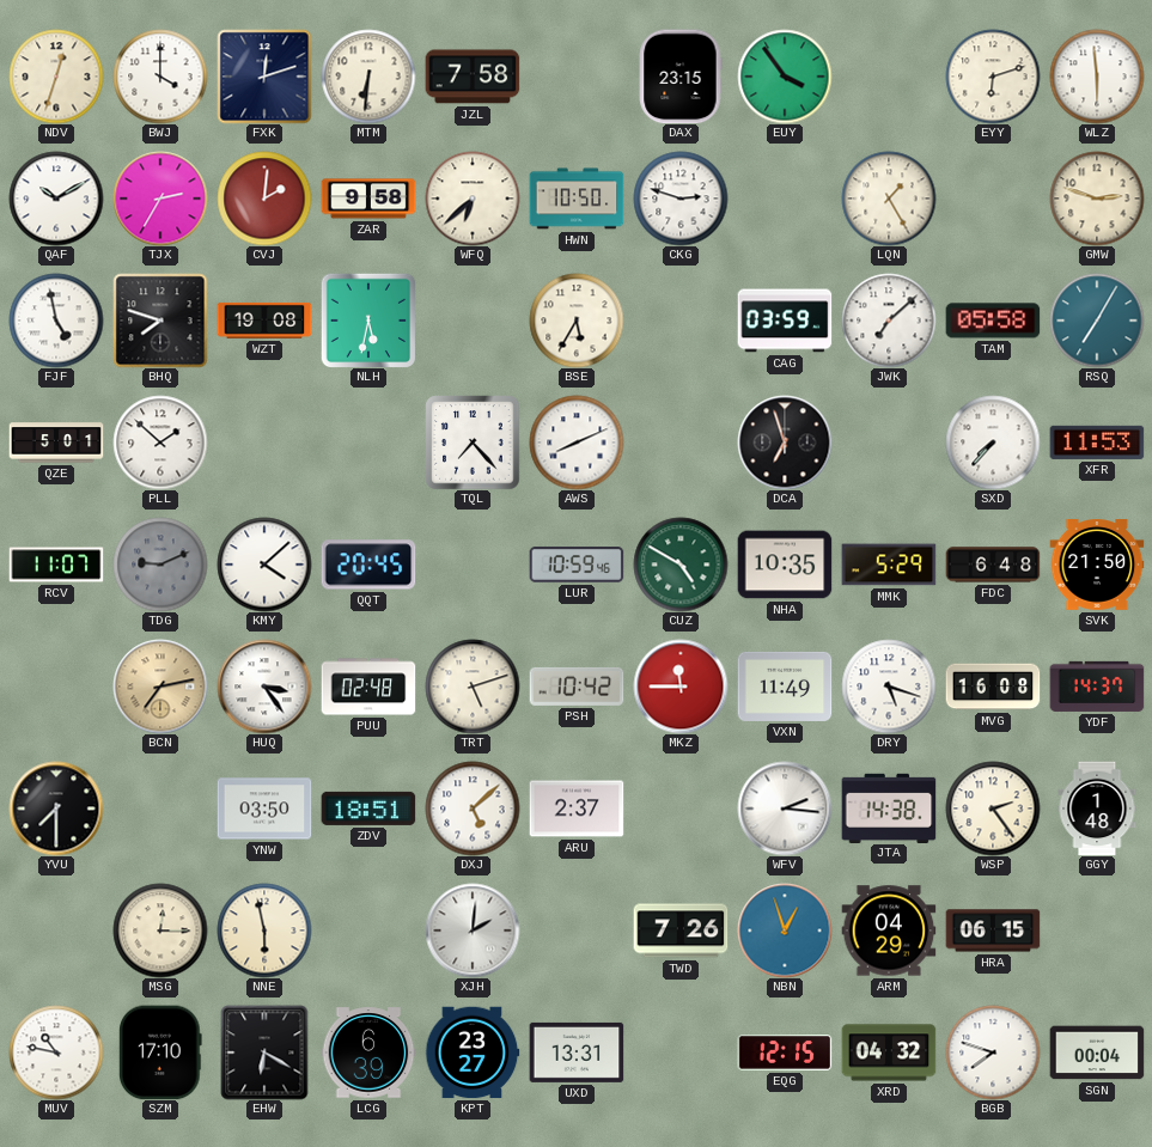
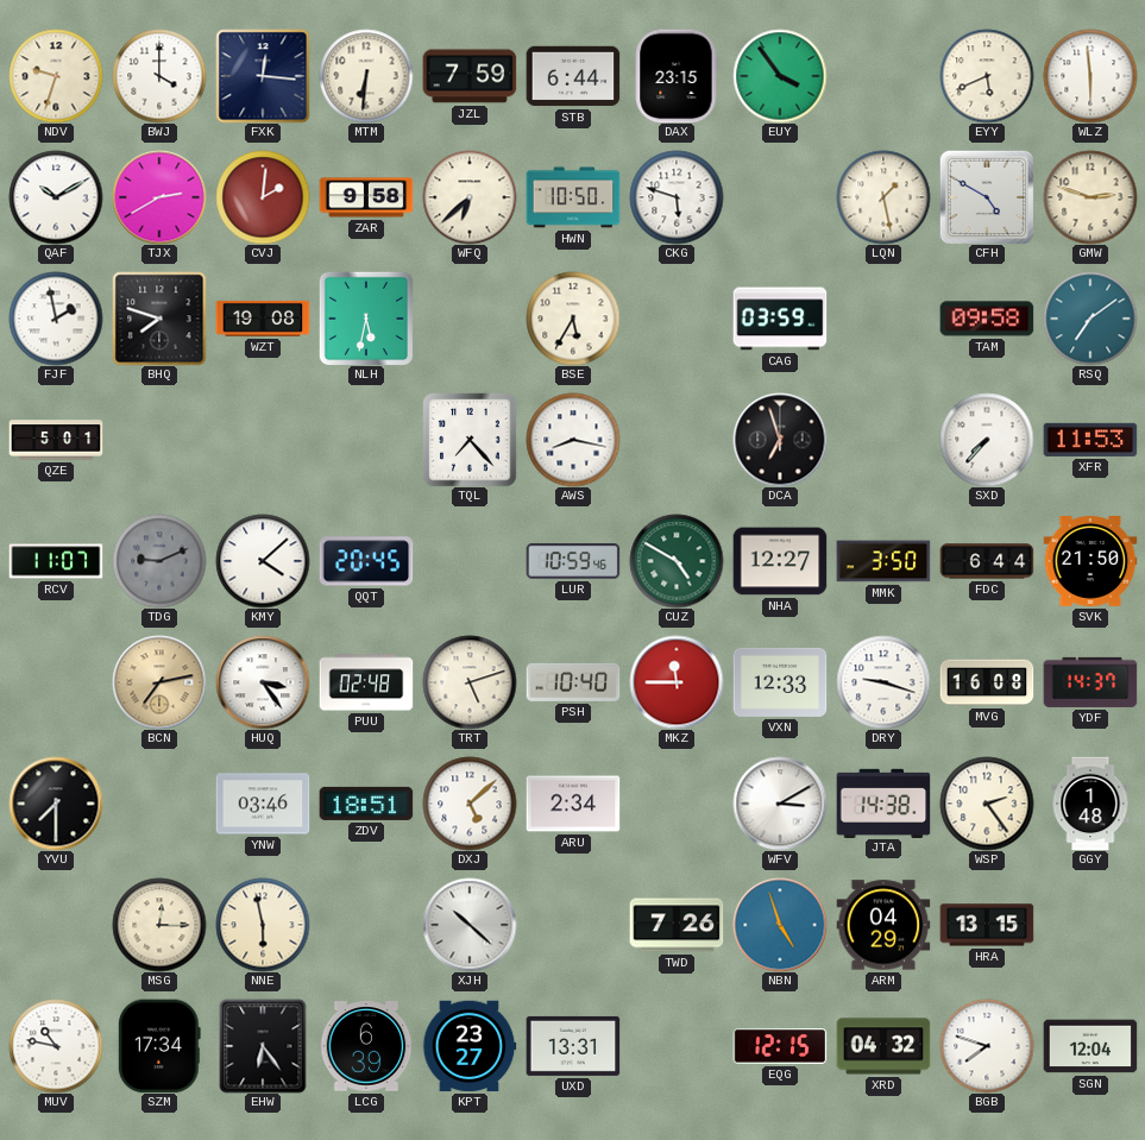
NDV: 12:33 -> 9:33 (56, 76)
FXK: 12:12 -> 12:16 (263, 76)
JZL: 7:58 -> 7:59 (470, 76)
STB: none -> 6:44 (573, 76)
EYY: 6:12 -> 5:41 (987, 76)
TJX: 2:35 -> 2:40 (159, 197)
CKG: 2:48 -> 5:48 (677, 197)
LQN: 1:25 -> 1:28 (883, 197)
CFH: none -> 4:50 (987, 197)
FJF: 4:58 -> 1:58 (56, 319)
JWK: 7:08 -> none (889, 321)
TAM: 05:58 -> 09:58 (987, 319)
RSQ: 7:05 -> 7:09 (1090, 319)
PLL: 1:52 -> none (160, 443)
AWS: 8:11 -> 8:17 (573, 440)
NHA: 10:35 -> 12:27 (780, 561)
MMK: 5:29 -> 3:50 (883, 561)
FDC: 6:48 -> 6:44 (987, 561)
PSH: 10:42 -> 10:40 (573, 682)
VXN: 11:49 -> 12:33 (780, 682)
DRY: 5:18 -> 9:18 (883, 682)
YNW: 03:50 -> 03:46 (263, 804)
ARU: 2:37 -> 2:34 (573, 804)
WFV: 2:16 -> 3:10 (780, 804)
XJH: 2:01 -> 10:22 (470, 925)
NBN: 12:57 -> 4:57 (780, 925)
HRA: 06:15 -> 13:15 (987, 925)
SZM: 17:10 -> 17:34 (159, 1046)
EHW: 6:20 -> 6:24 (263, 1046)
SGN: 00:04 -> 12:04 (1090, 1046)
